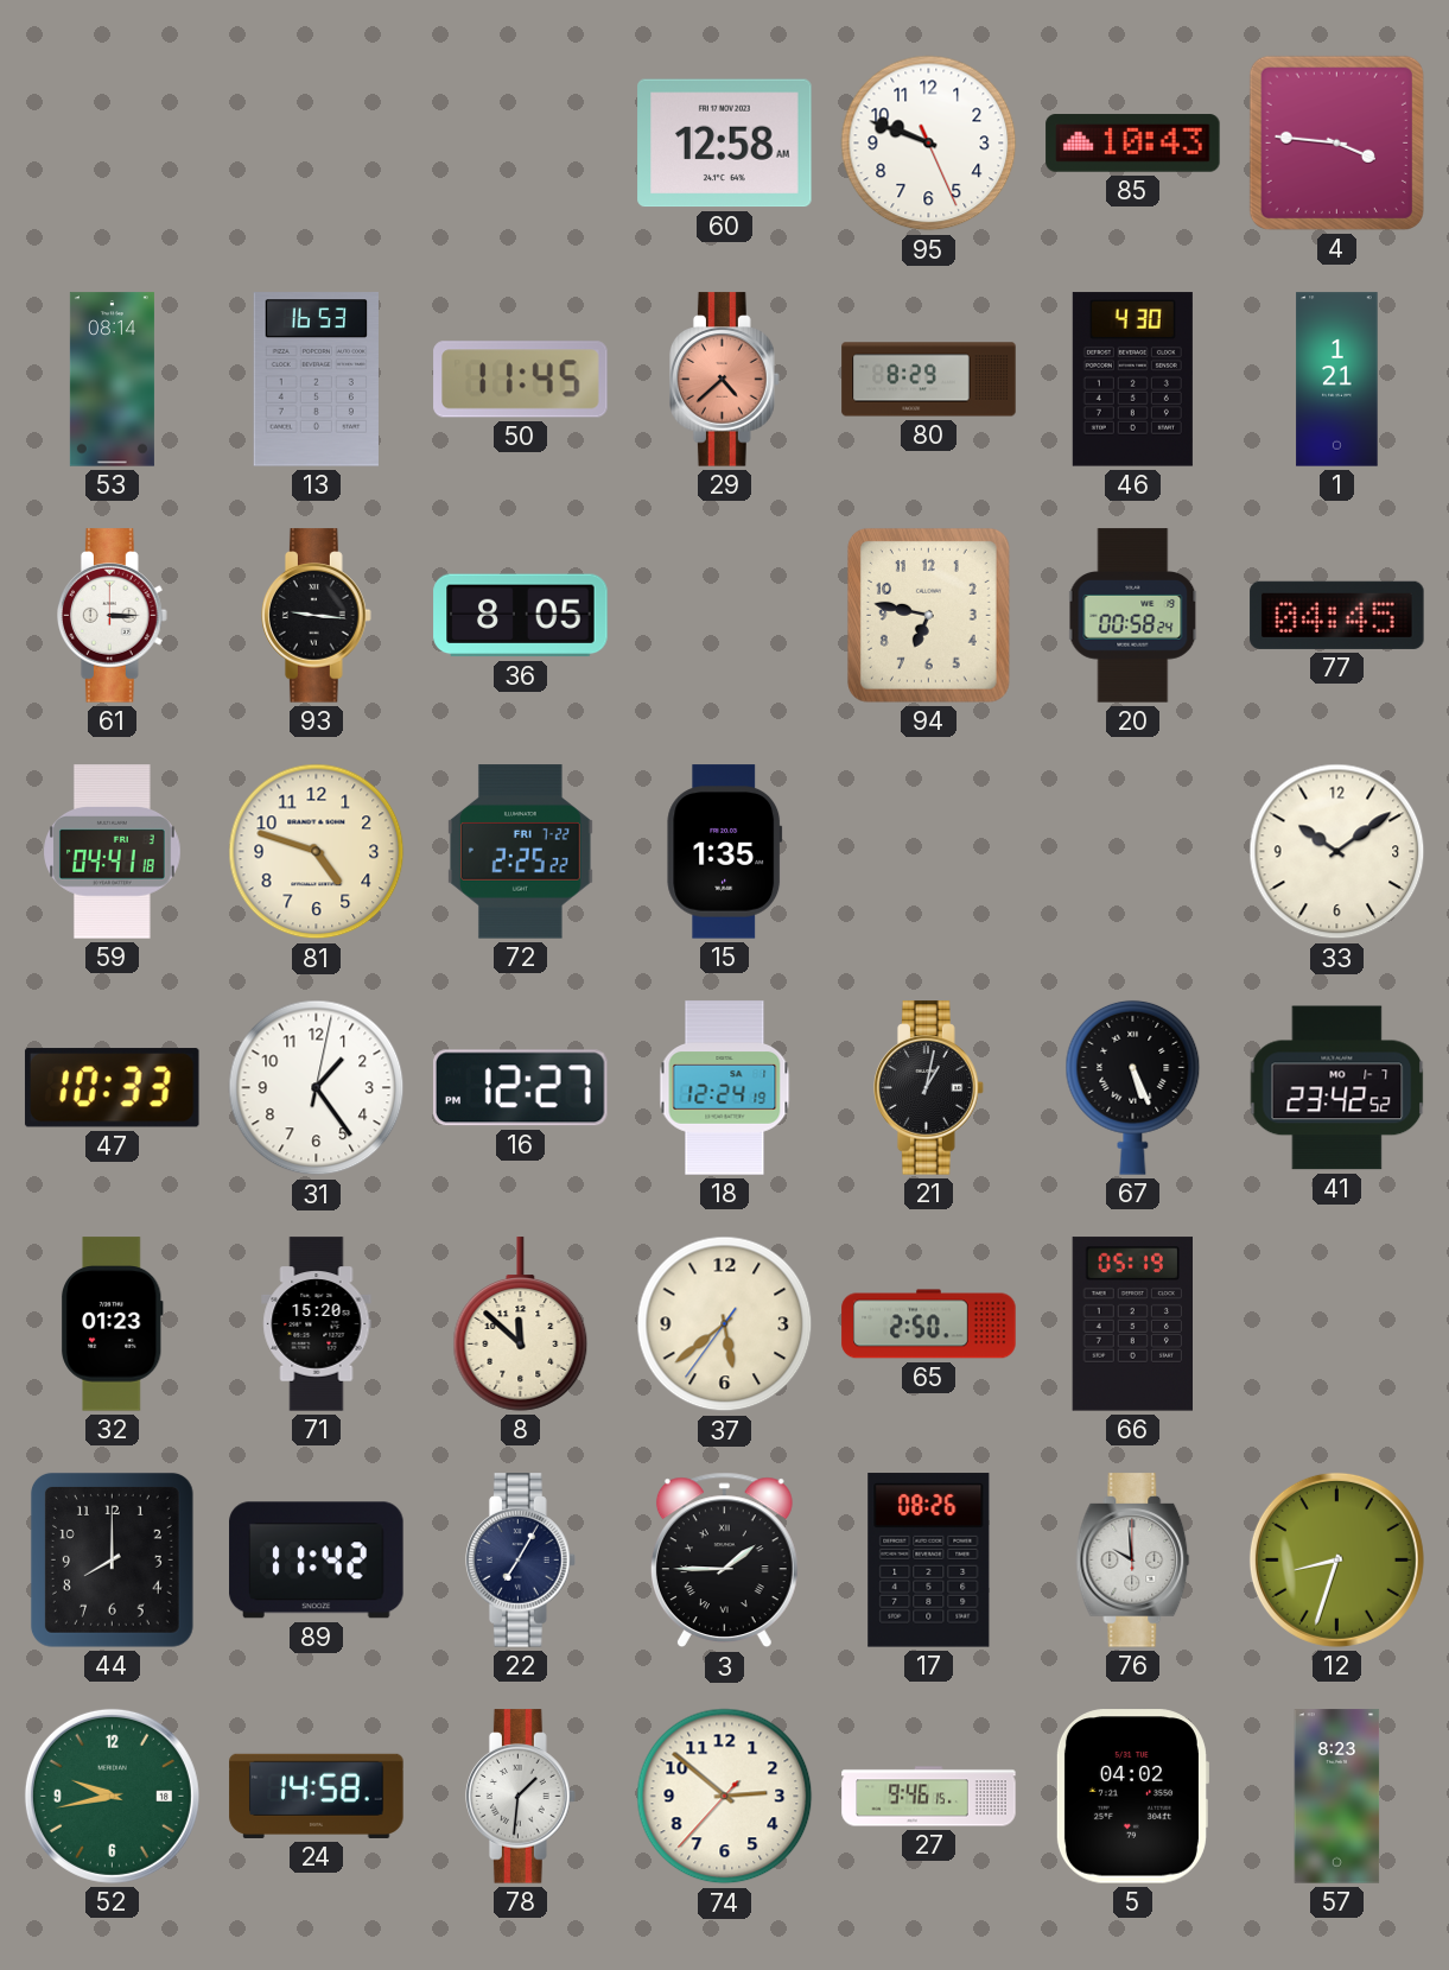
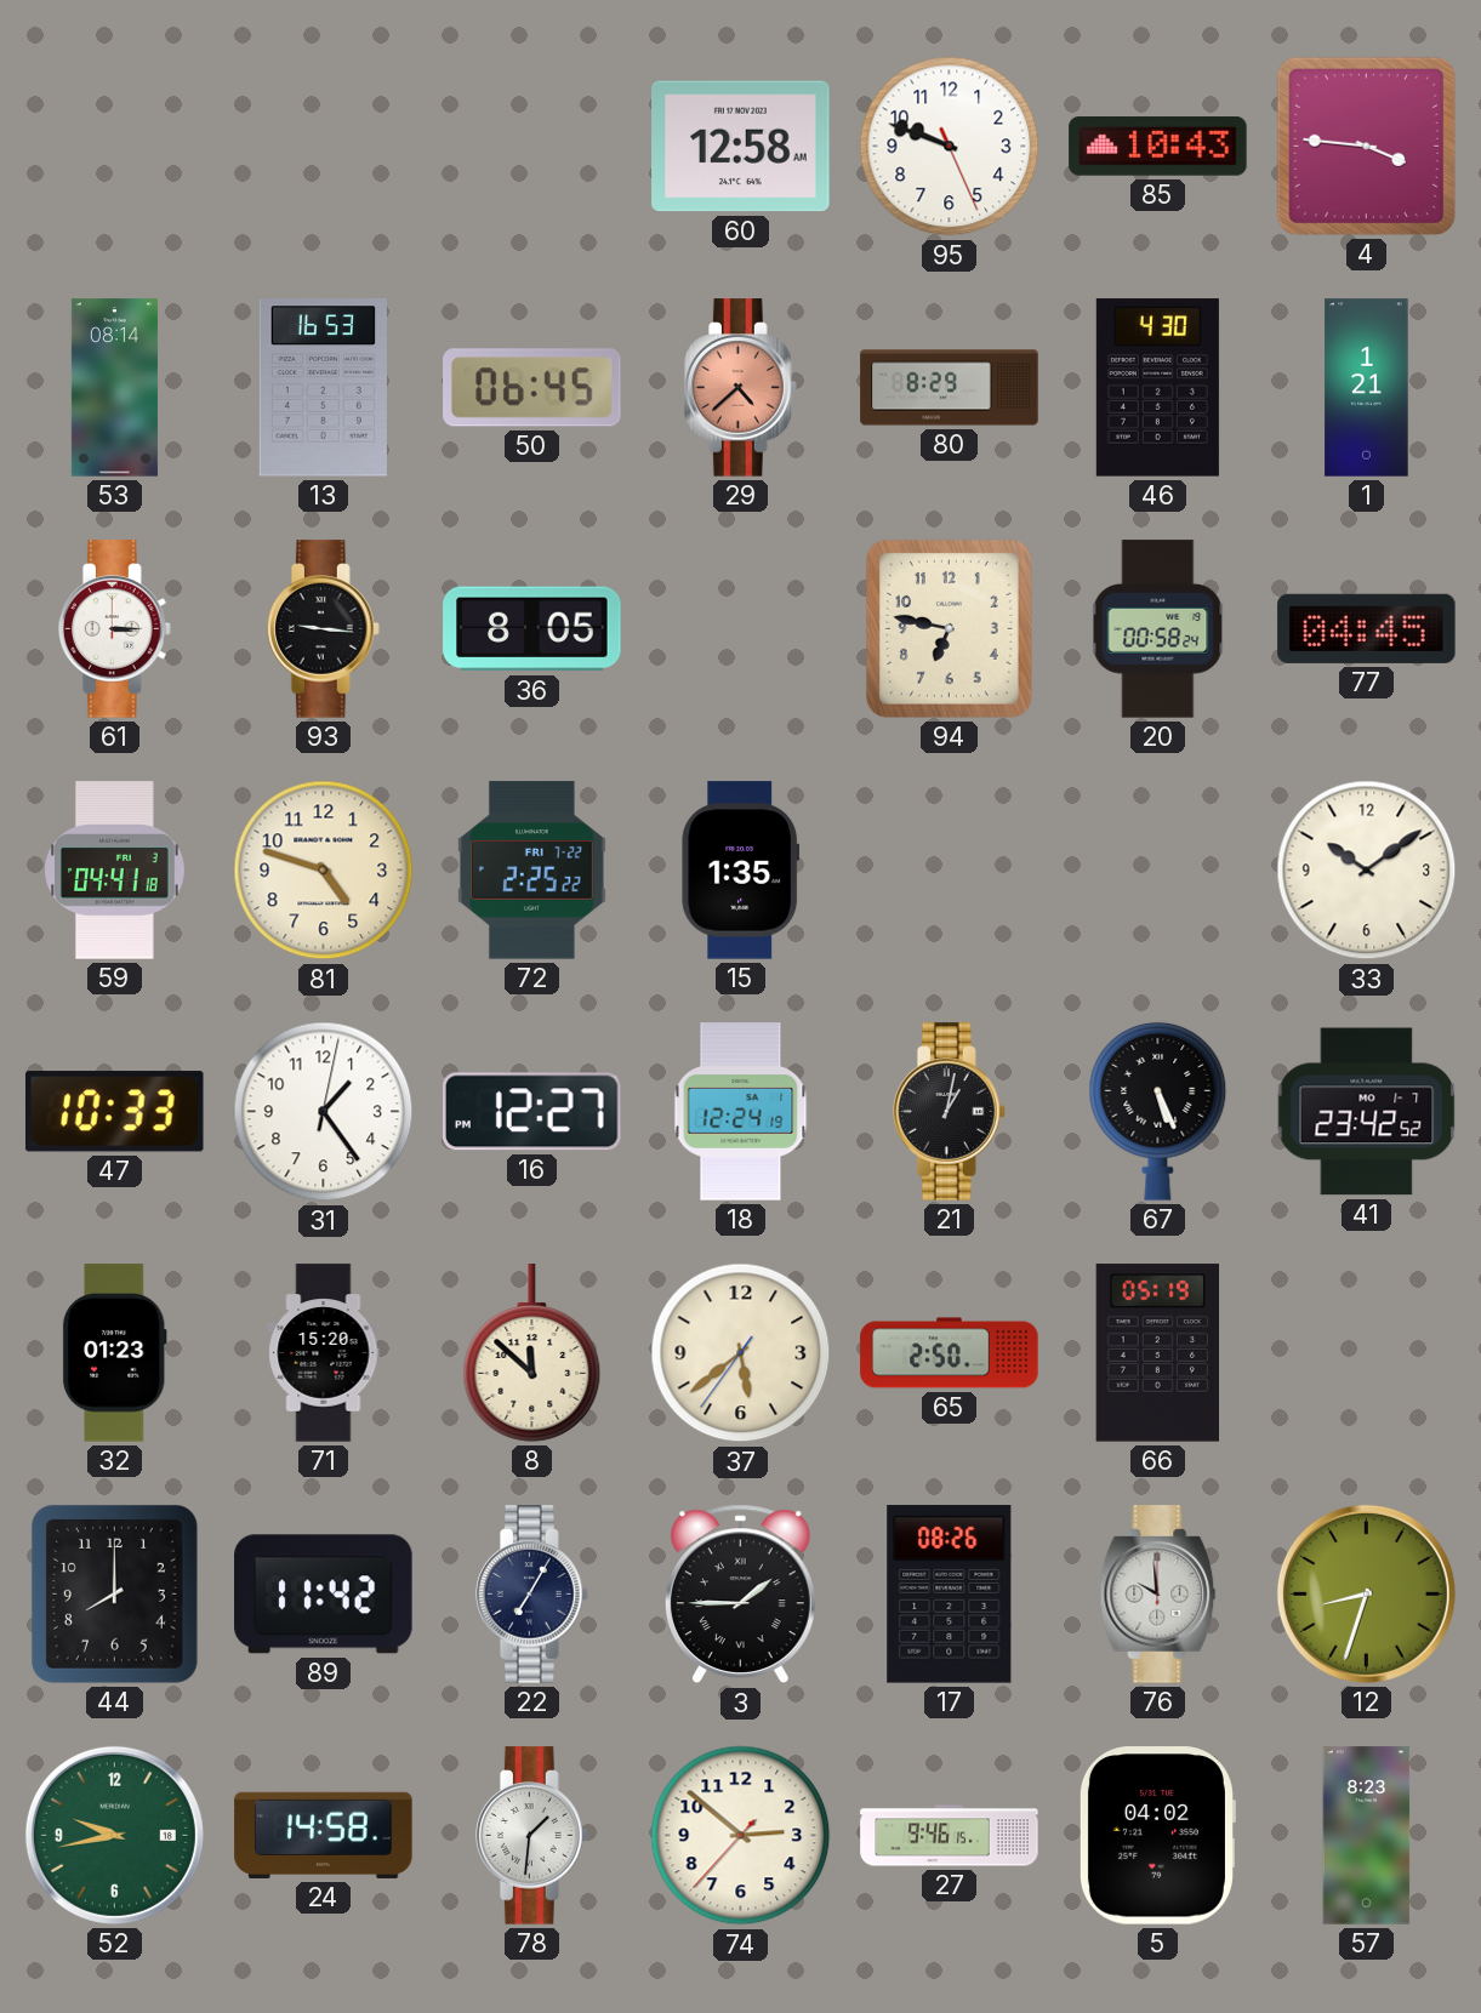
50: 11:45 -> 06:45 (532, 388)
